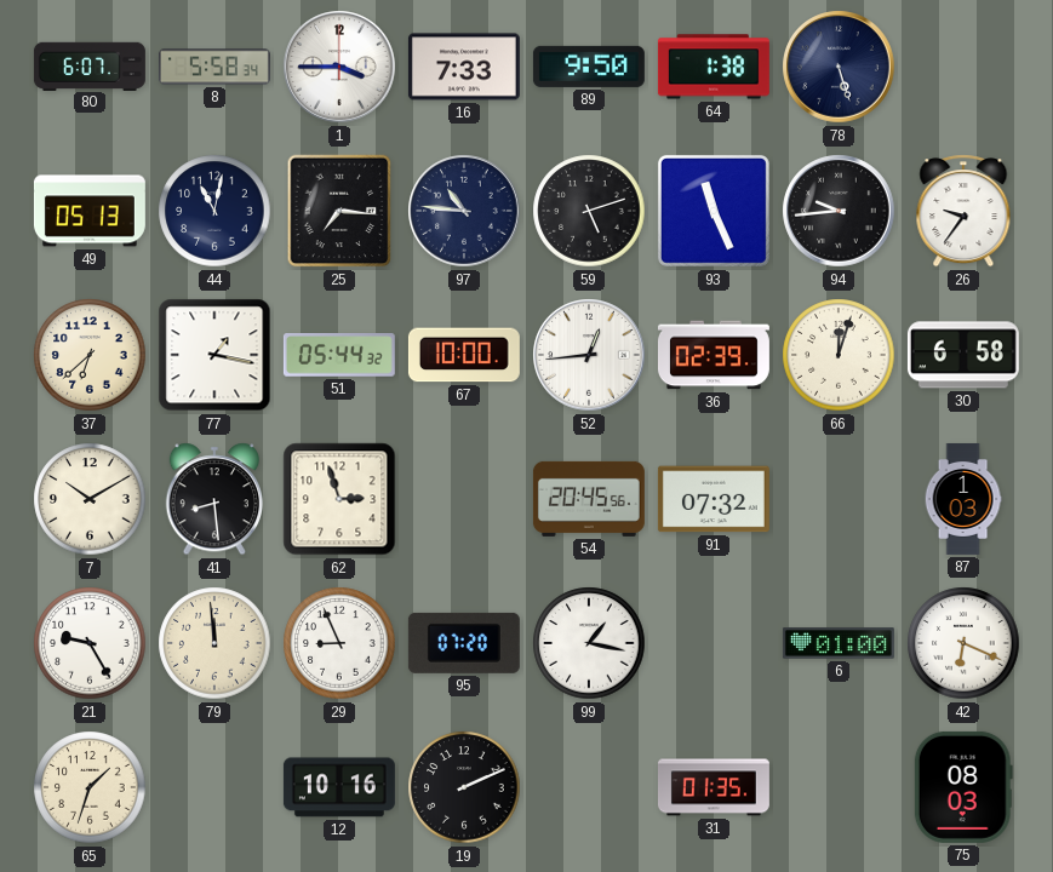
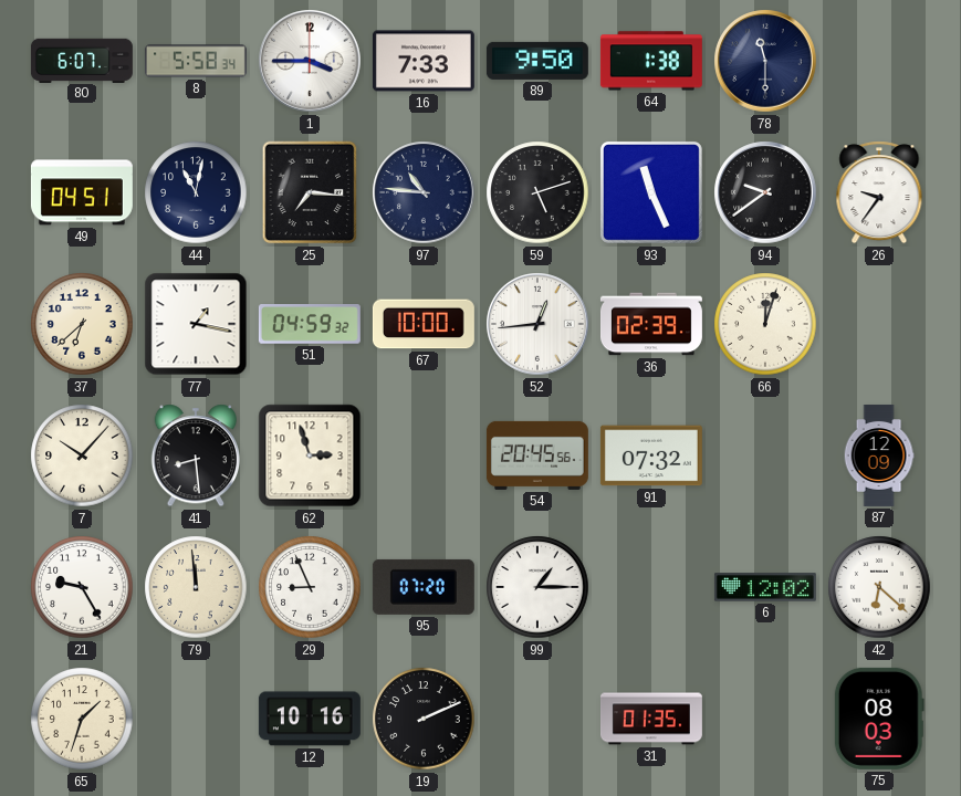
78: 5:27 -> 11:30 (765, 61)
49: 05:13 -> 04:51 (82, 192)
94: 9:44 -> 9:39 (765, 192)
51: 05:44 -> 04:59 (310, 325)
30: 6:58 -> none (963, 355)
7: 10:10 -> 10:07 (82, 455)
87: 1:03 -> 12:09 (879, 455)
99: 1:17 -> 1:15 (537, 587)
6: 01:00 -> 12:02 (765, 587)
42: 6:19 -> 6:22 (879, 587)
